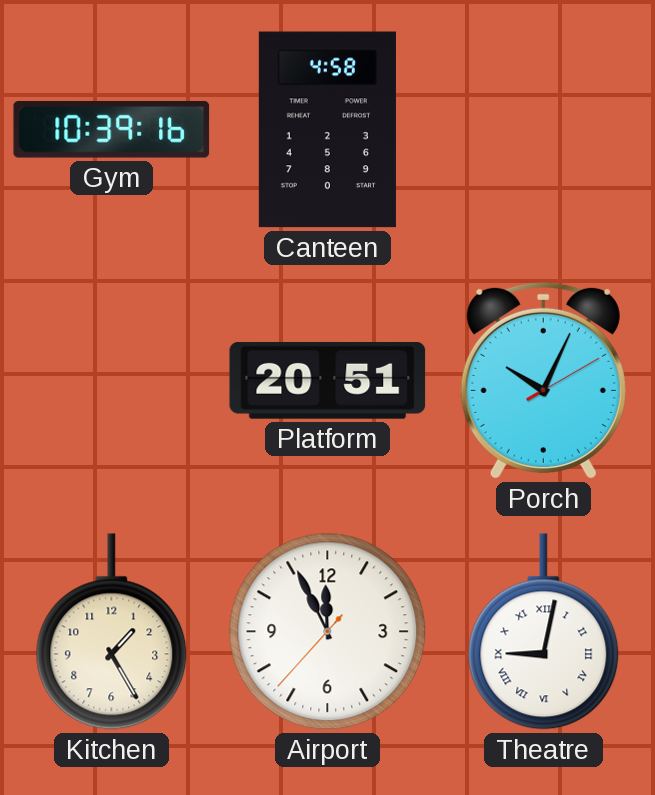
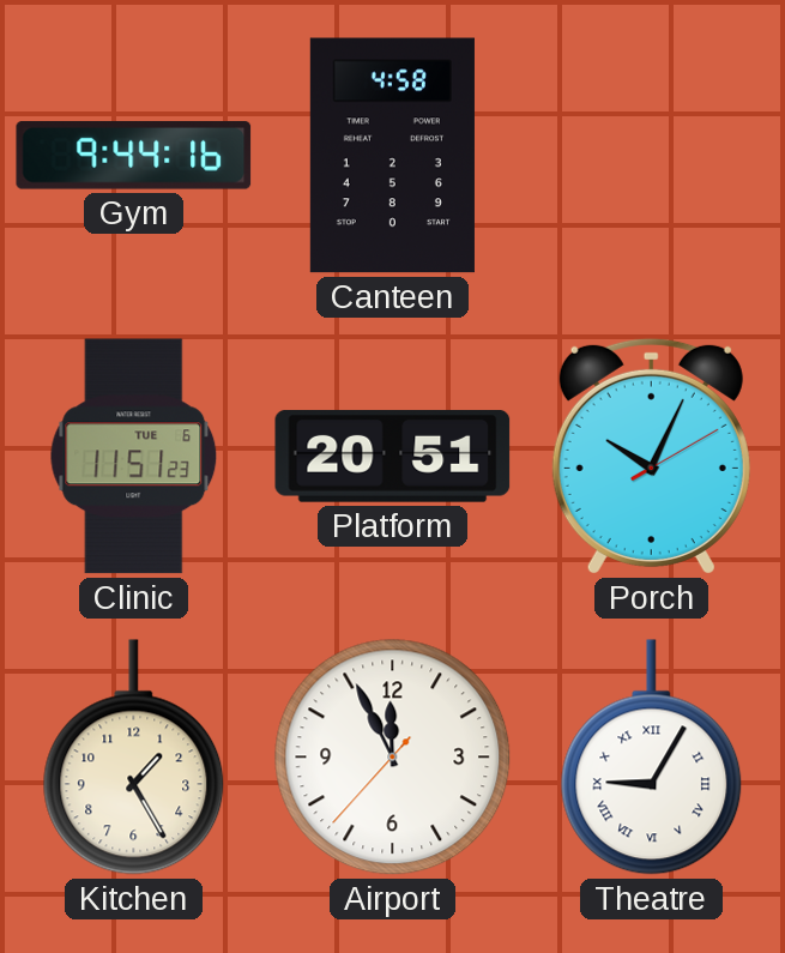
Gym: 10:39 -> 9:44 (134, 156)
Clinic: none -> 11:51 (134, 457)
Theatre: 9:02 -> 9:05 (652, 758)
